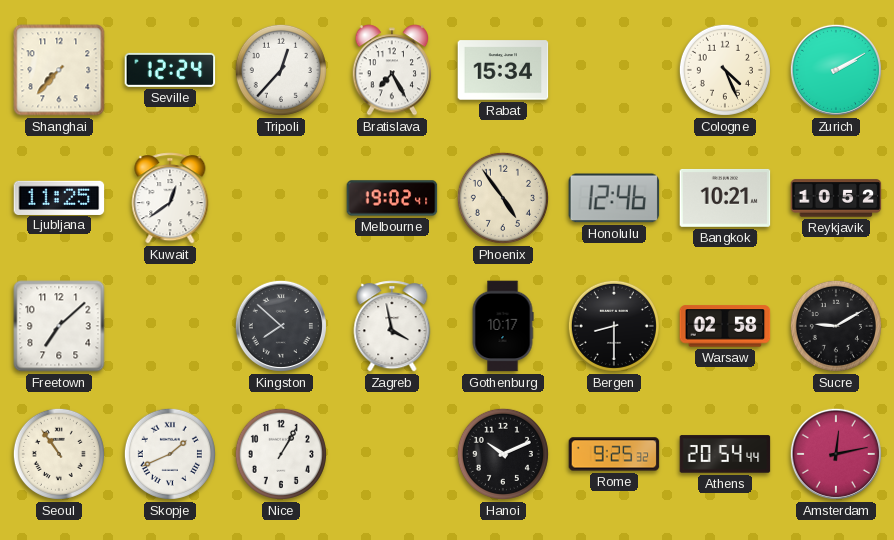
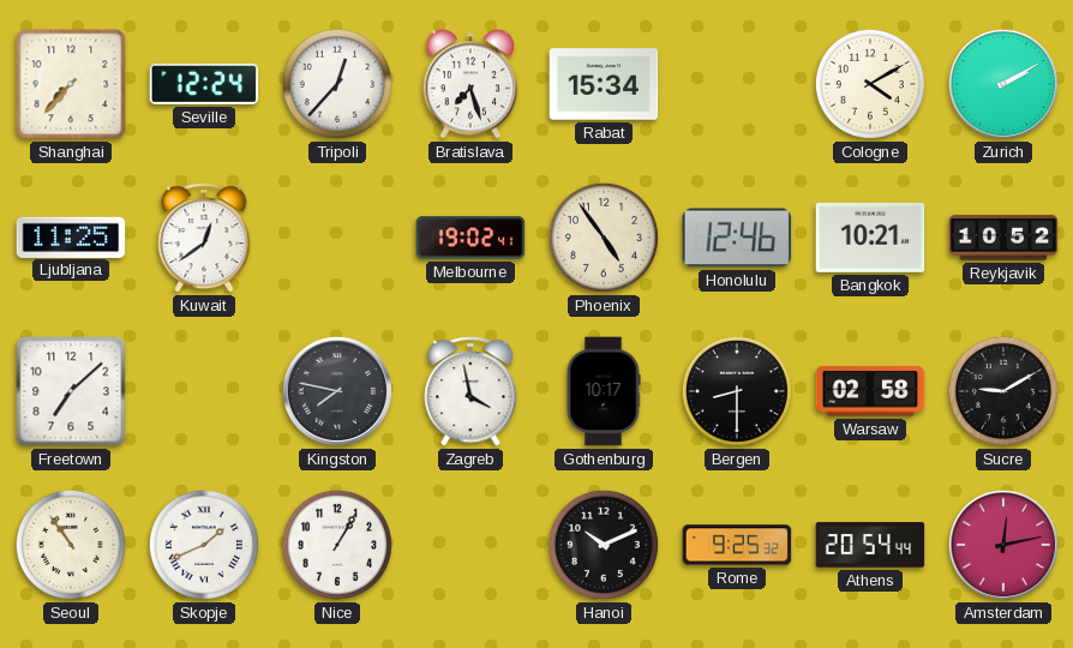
Bratislava: 7:25 -> 7:27 (470, 84)
Cologne: 4:26 -> 4:10 (870, 84)
Kingston: 7:52 -> 7:47 (337, 391)
